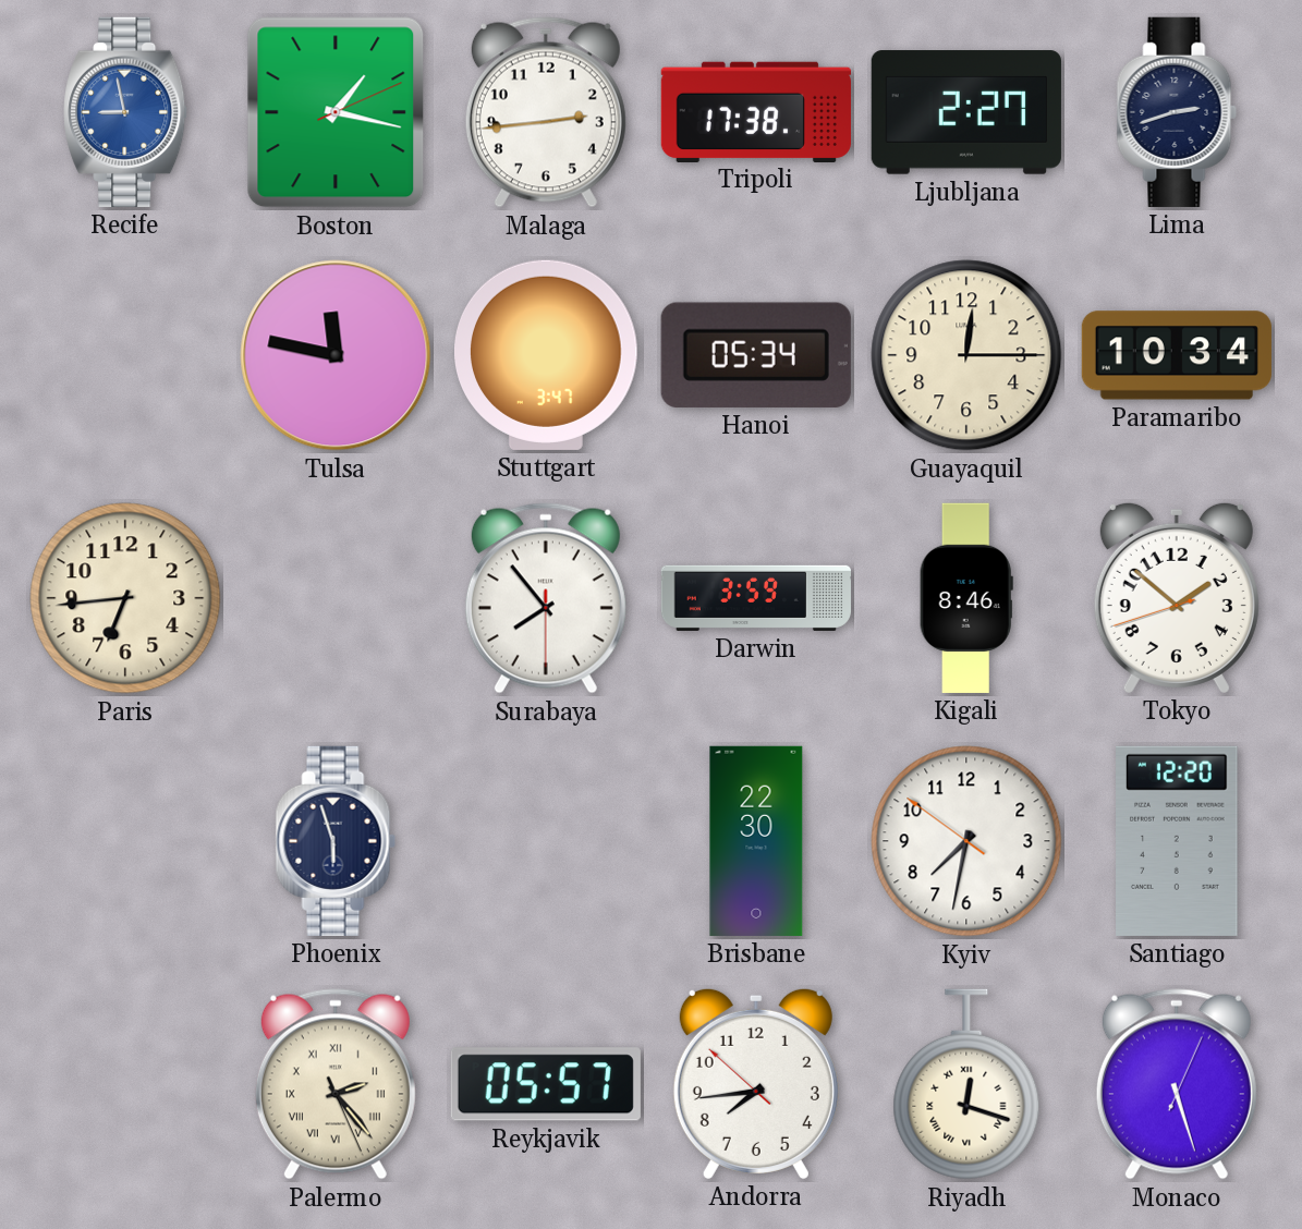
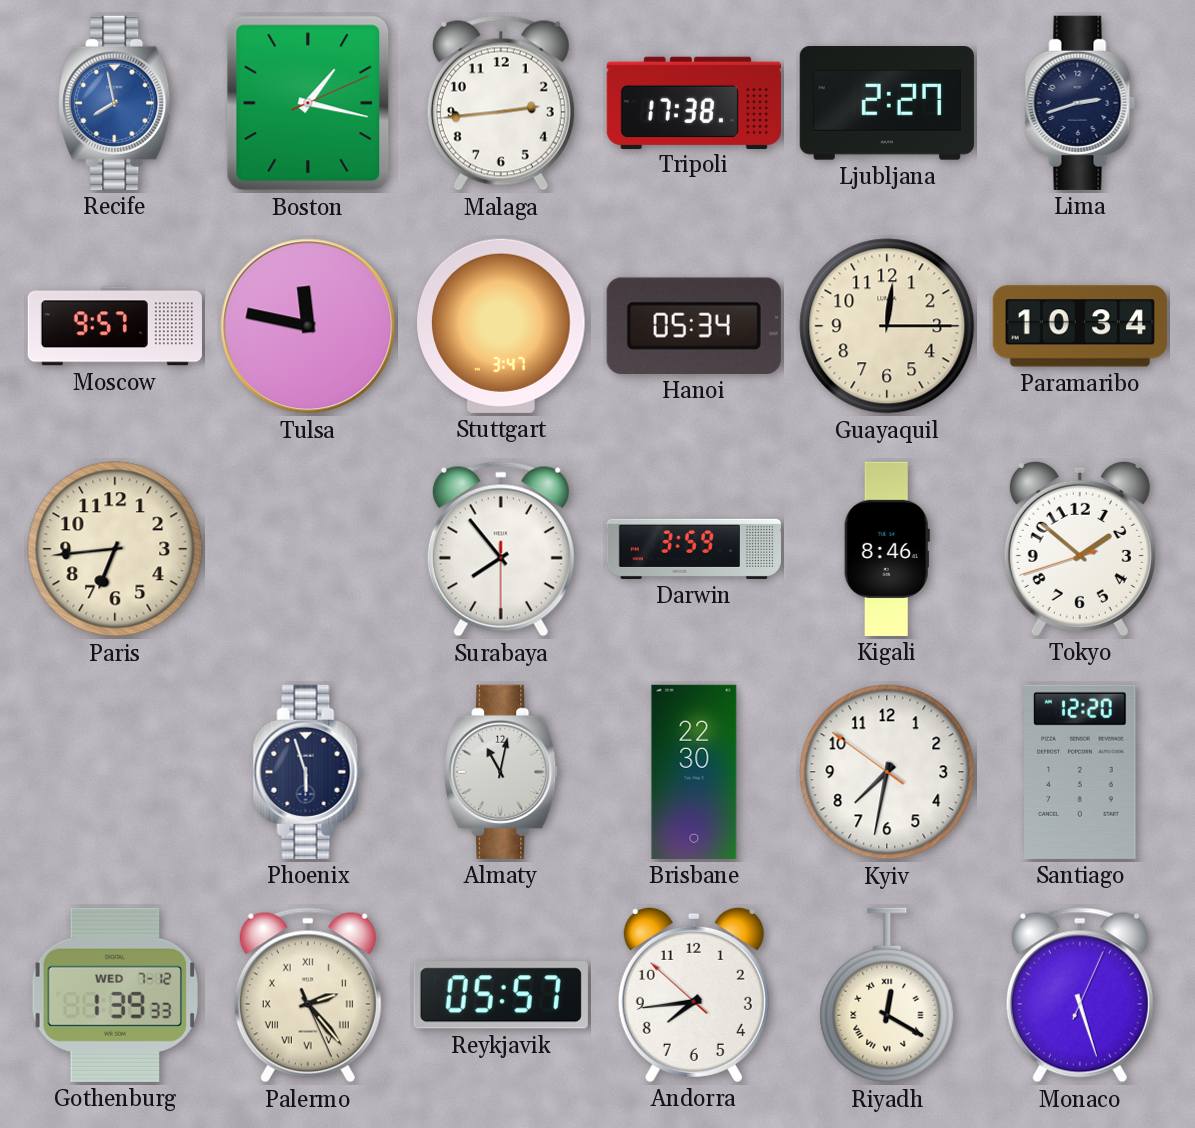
Recife: 8:58 -> 7:58 (116, 103)
Moscow: none -> 9:57 (115, 326)
Almaty: none -> 11:02 (502, 772)
Gothenburg: none -> 1:39 (115, 995)
Riyadh: 12:18 -> 12:20 (887, 995)
